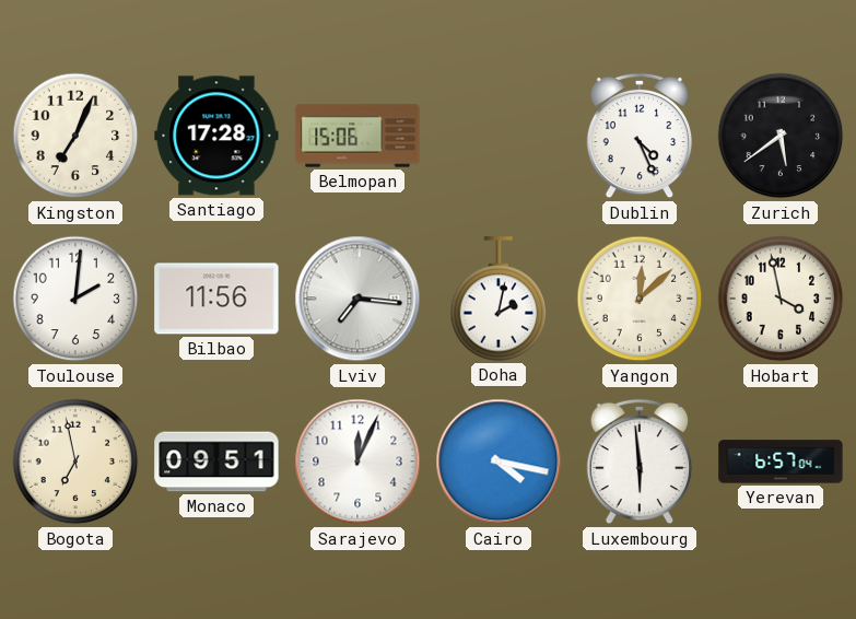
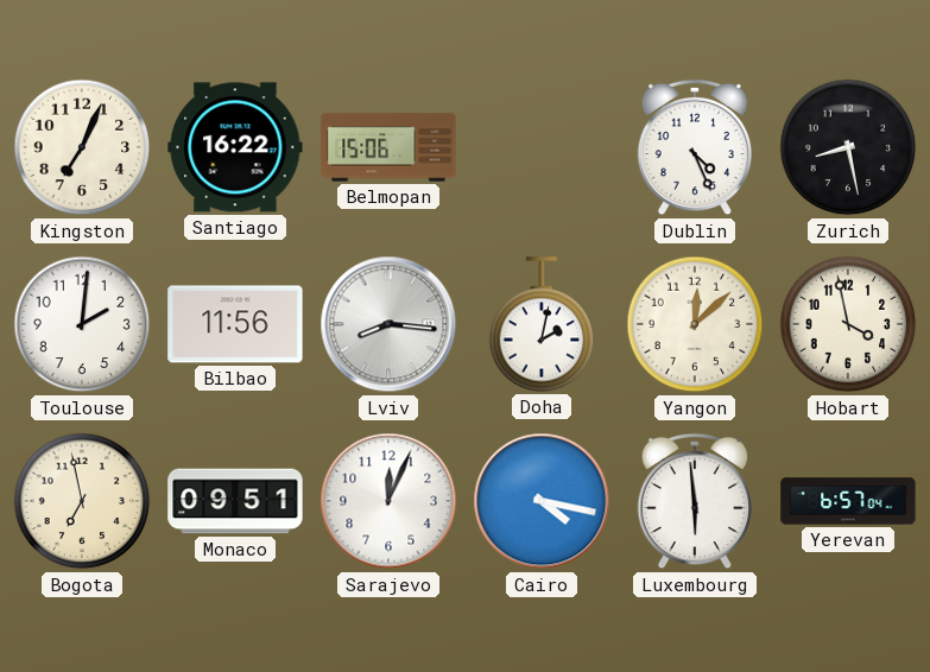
Santiago: 17:28 -> 16:22 (235, 147)
Zurich: 5:39 -> 8:28 (848, 147)
Lviv: 7:16 -> 8:16 (388, 324)
